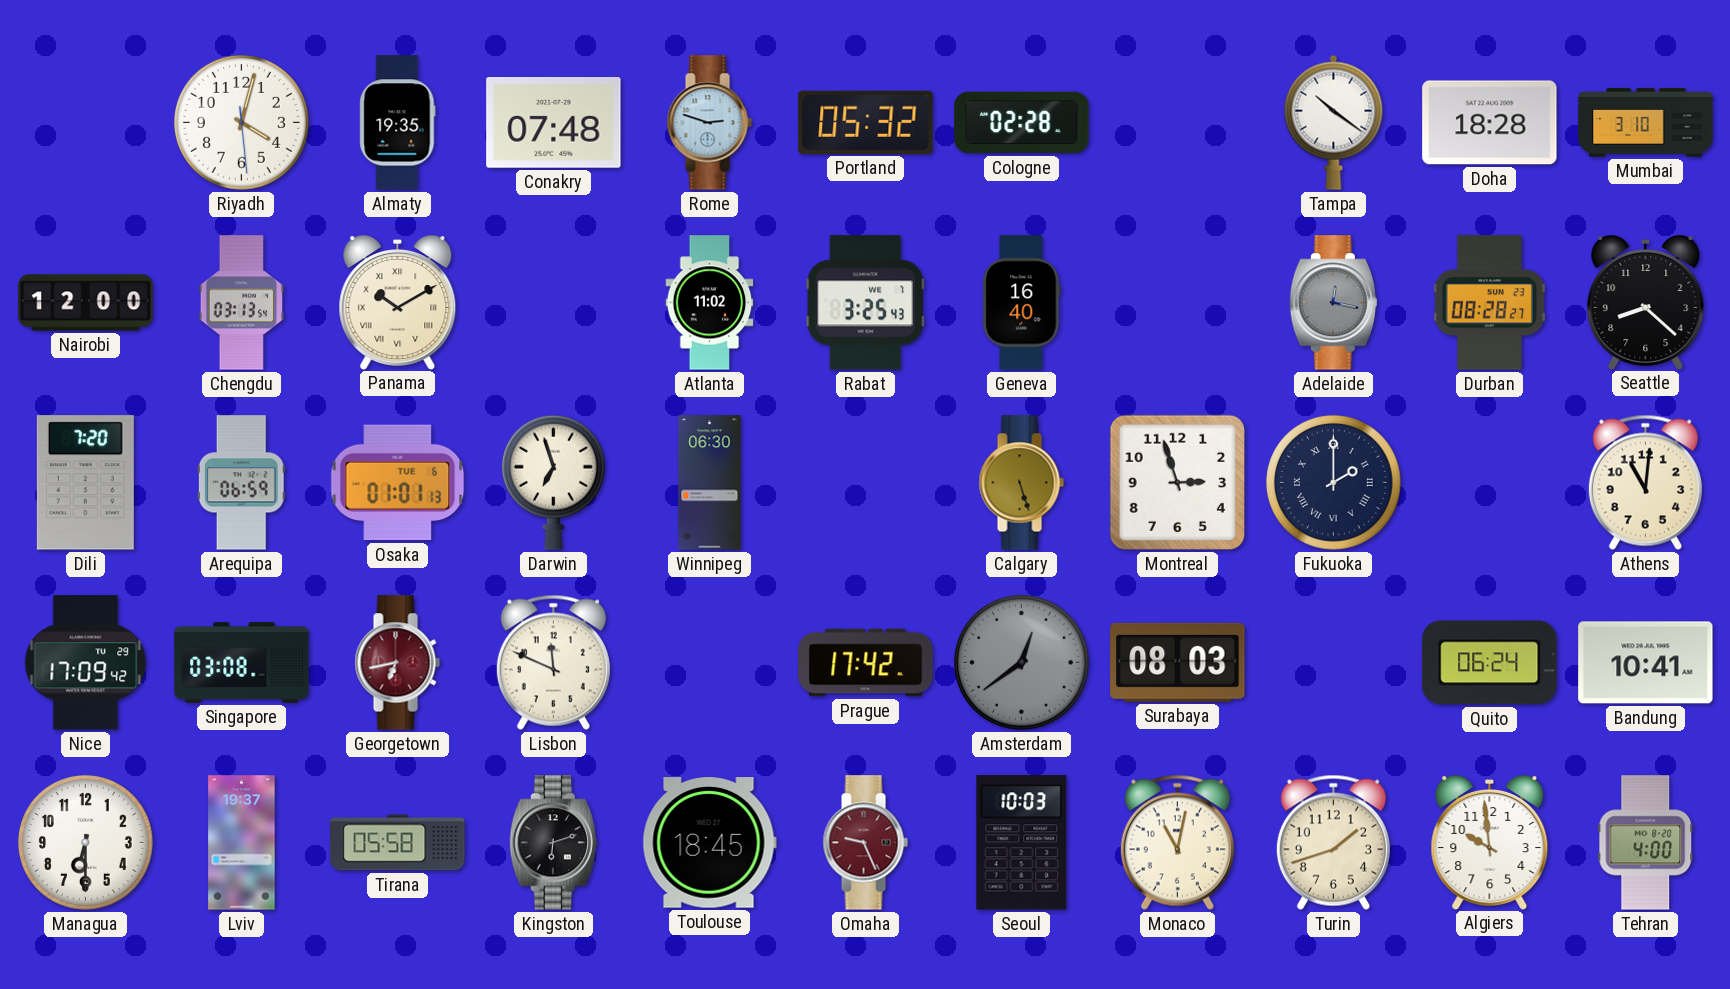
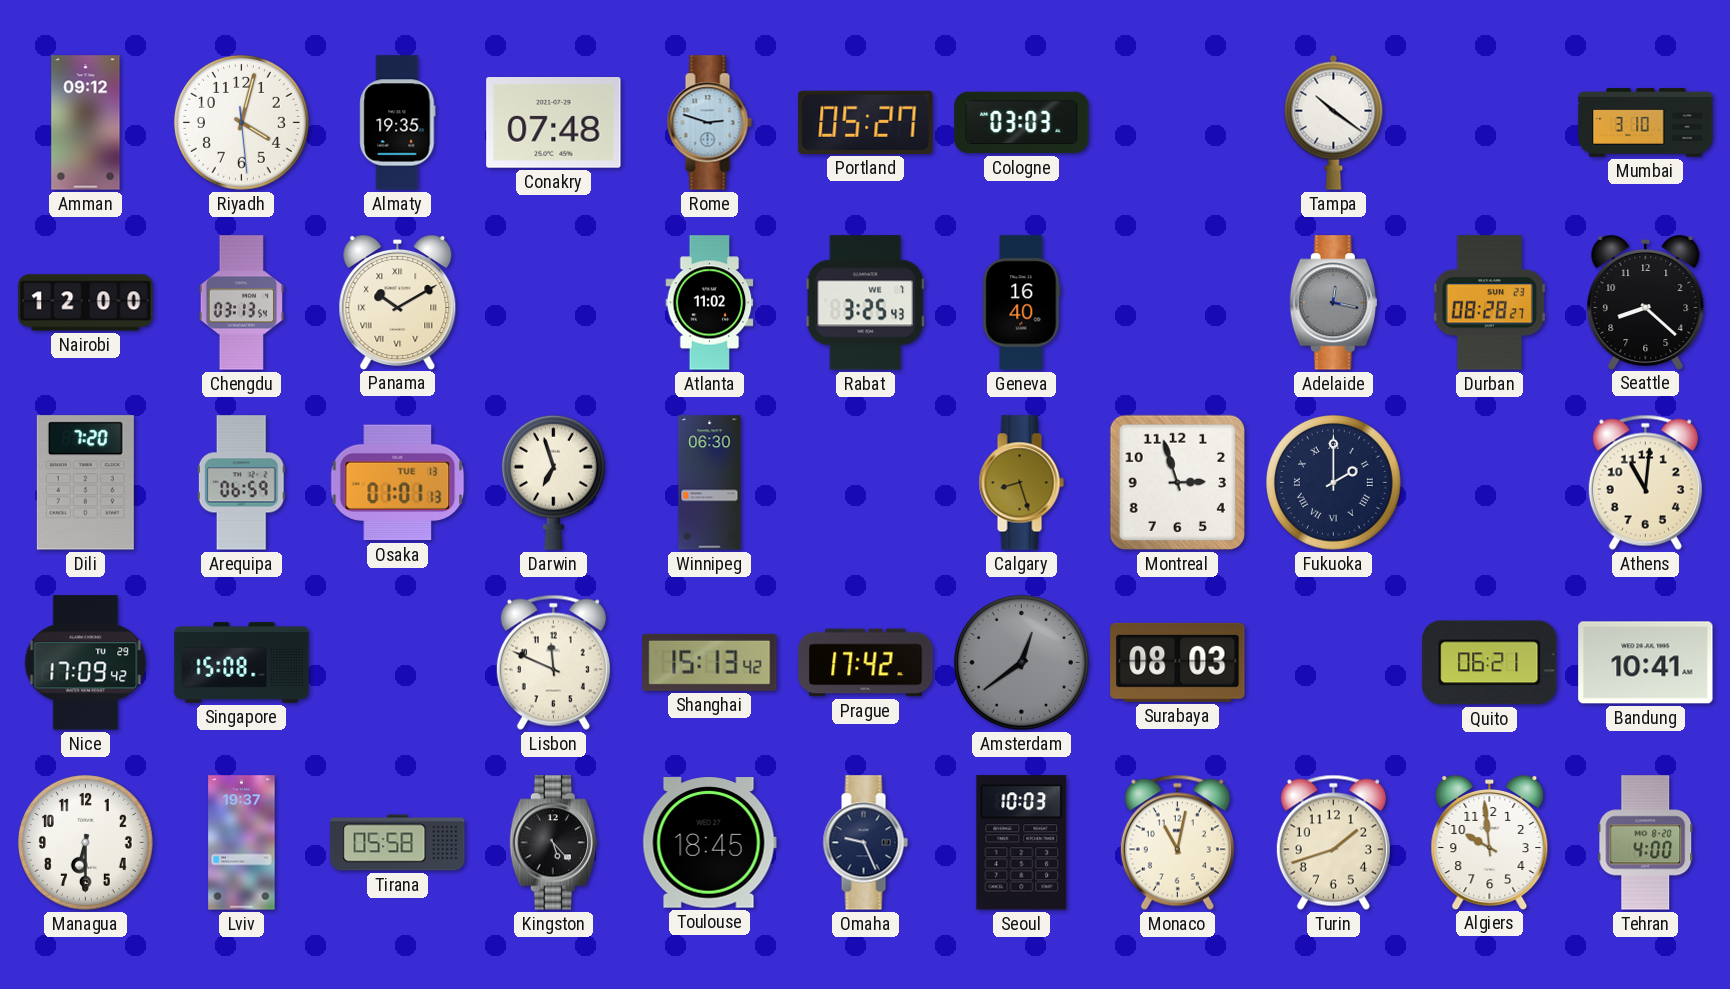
Amman: none -> 09:12 (86, 123)
Portland: 05:32 -> 05:27 (866, 122)
Cologne: 02:28 -> 03:03 (1022, 123)
Doha: 18:28 -> none (1490, 123)
Osaka date: TUE 6 -> TUE 13 (398, 483)
Calgary: 5:27 -> 8:27 (1021, 483)
Singapore: 03:08 -> 15:08 (242, 663)
Georgetown: 6:43 -> none (397, 663)
Shanghai: none -> 15:13 (710, 662)
Quito: 06:24 -> 06:21 (1490, 663)
Kingston: 6:12 -> 5:23 (553, 843)
Omaha dial: burgundy -> navy (865, 843)
